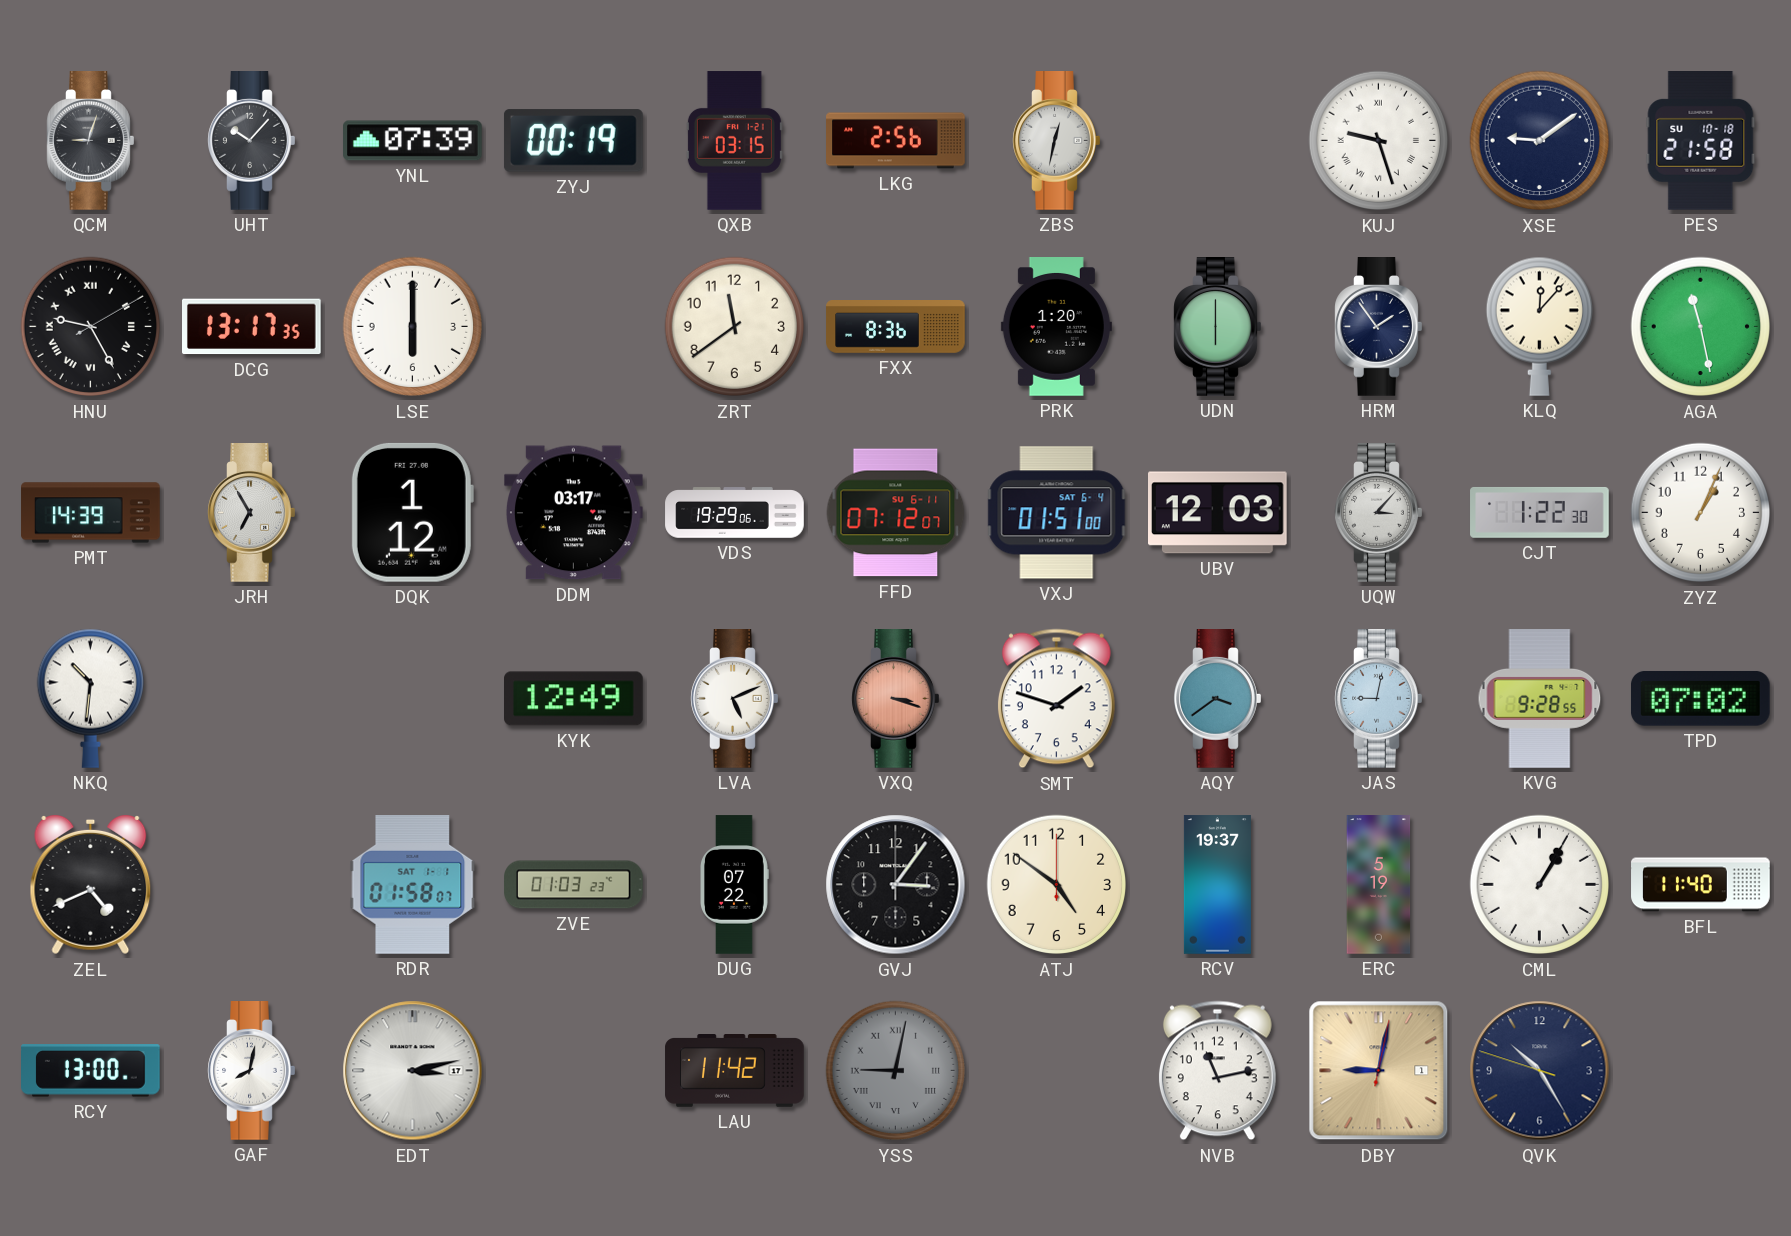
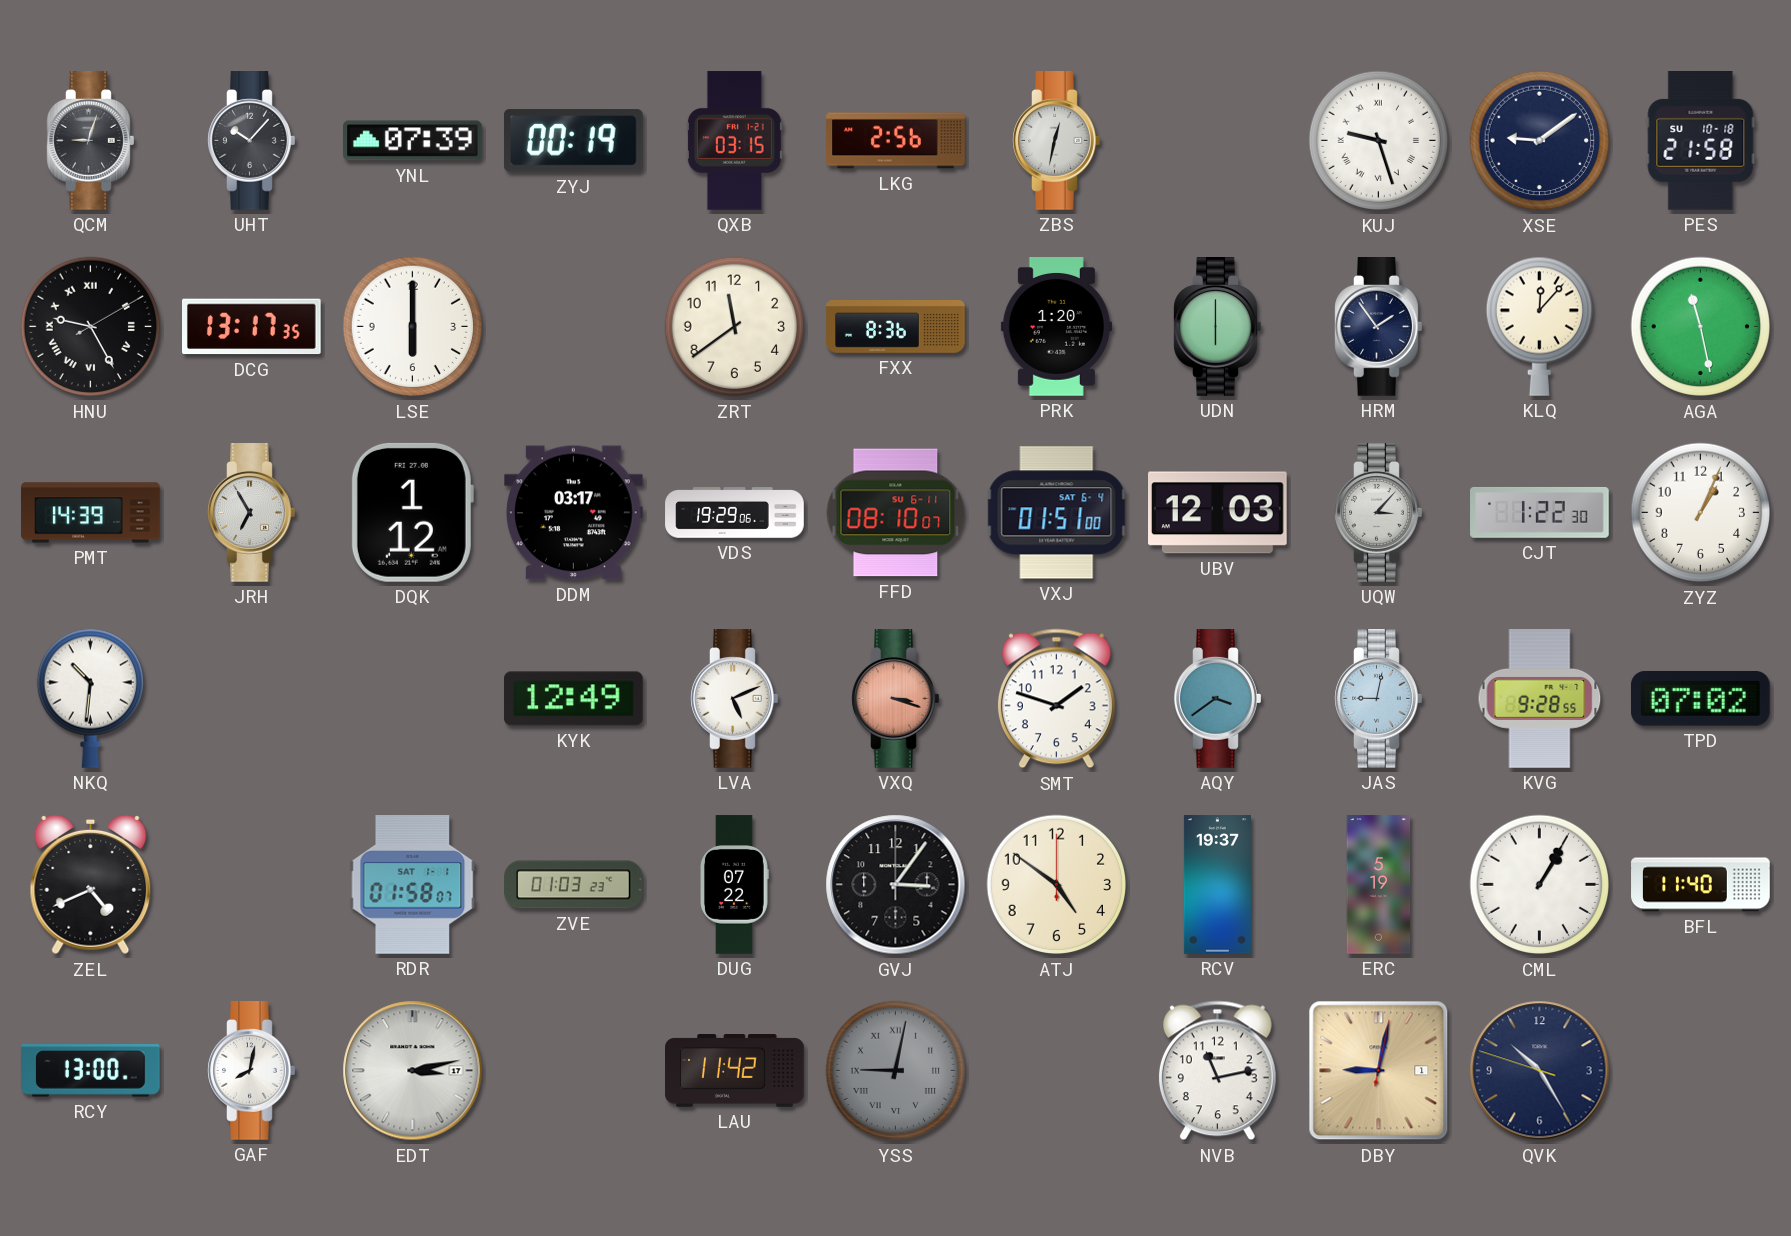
FFD: 07:12 -> 08:10 (896, 513)
